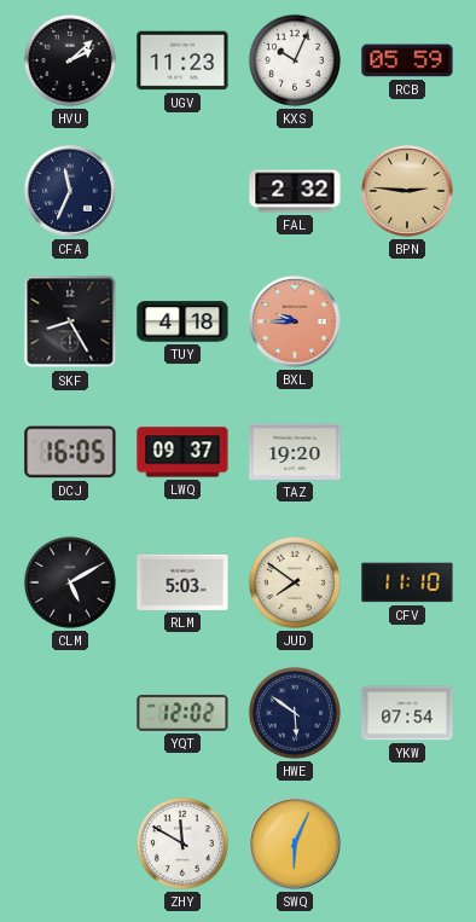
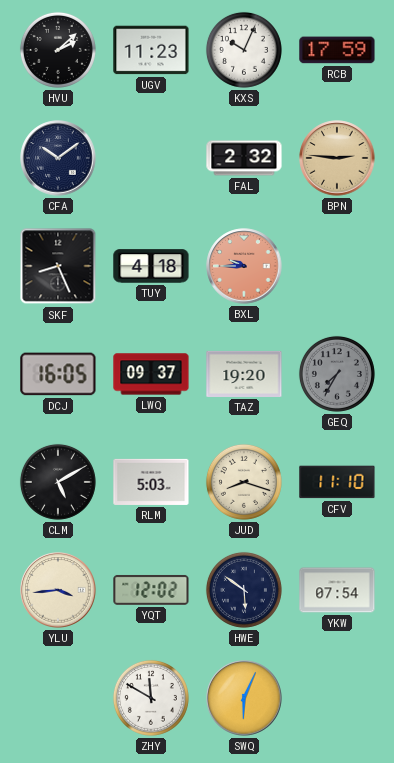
RCB: 05:59 -> 17:59 (337, 50)
CFA: 11:34 -> 10:09 (58, 158)
SKF: 8:25 -> 8:26 (58, 266)
GEQ: none -> 7:35 (337, 374)
JUD: 7:51 -> 8:18 (244, 482)
YLU: none -> 3:44 (58, 590)
